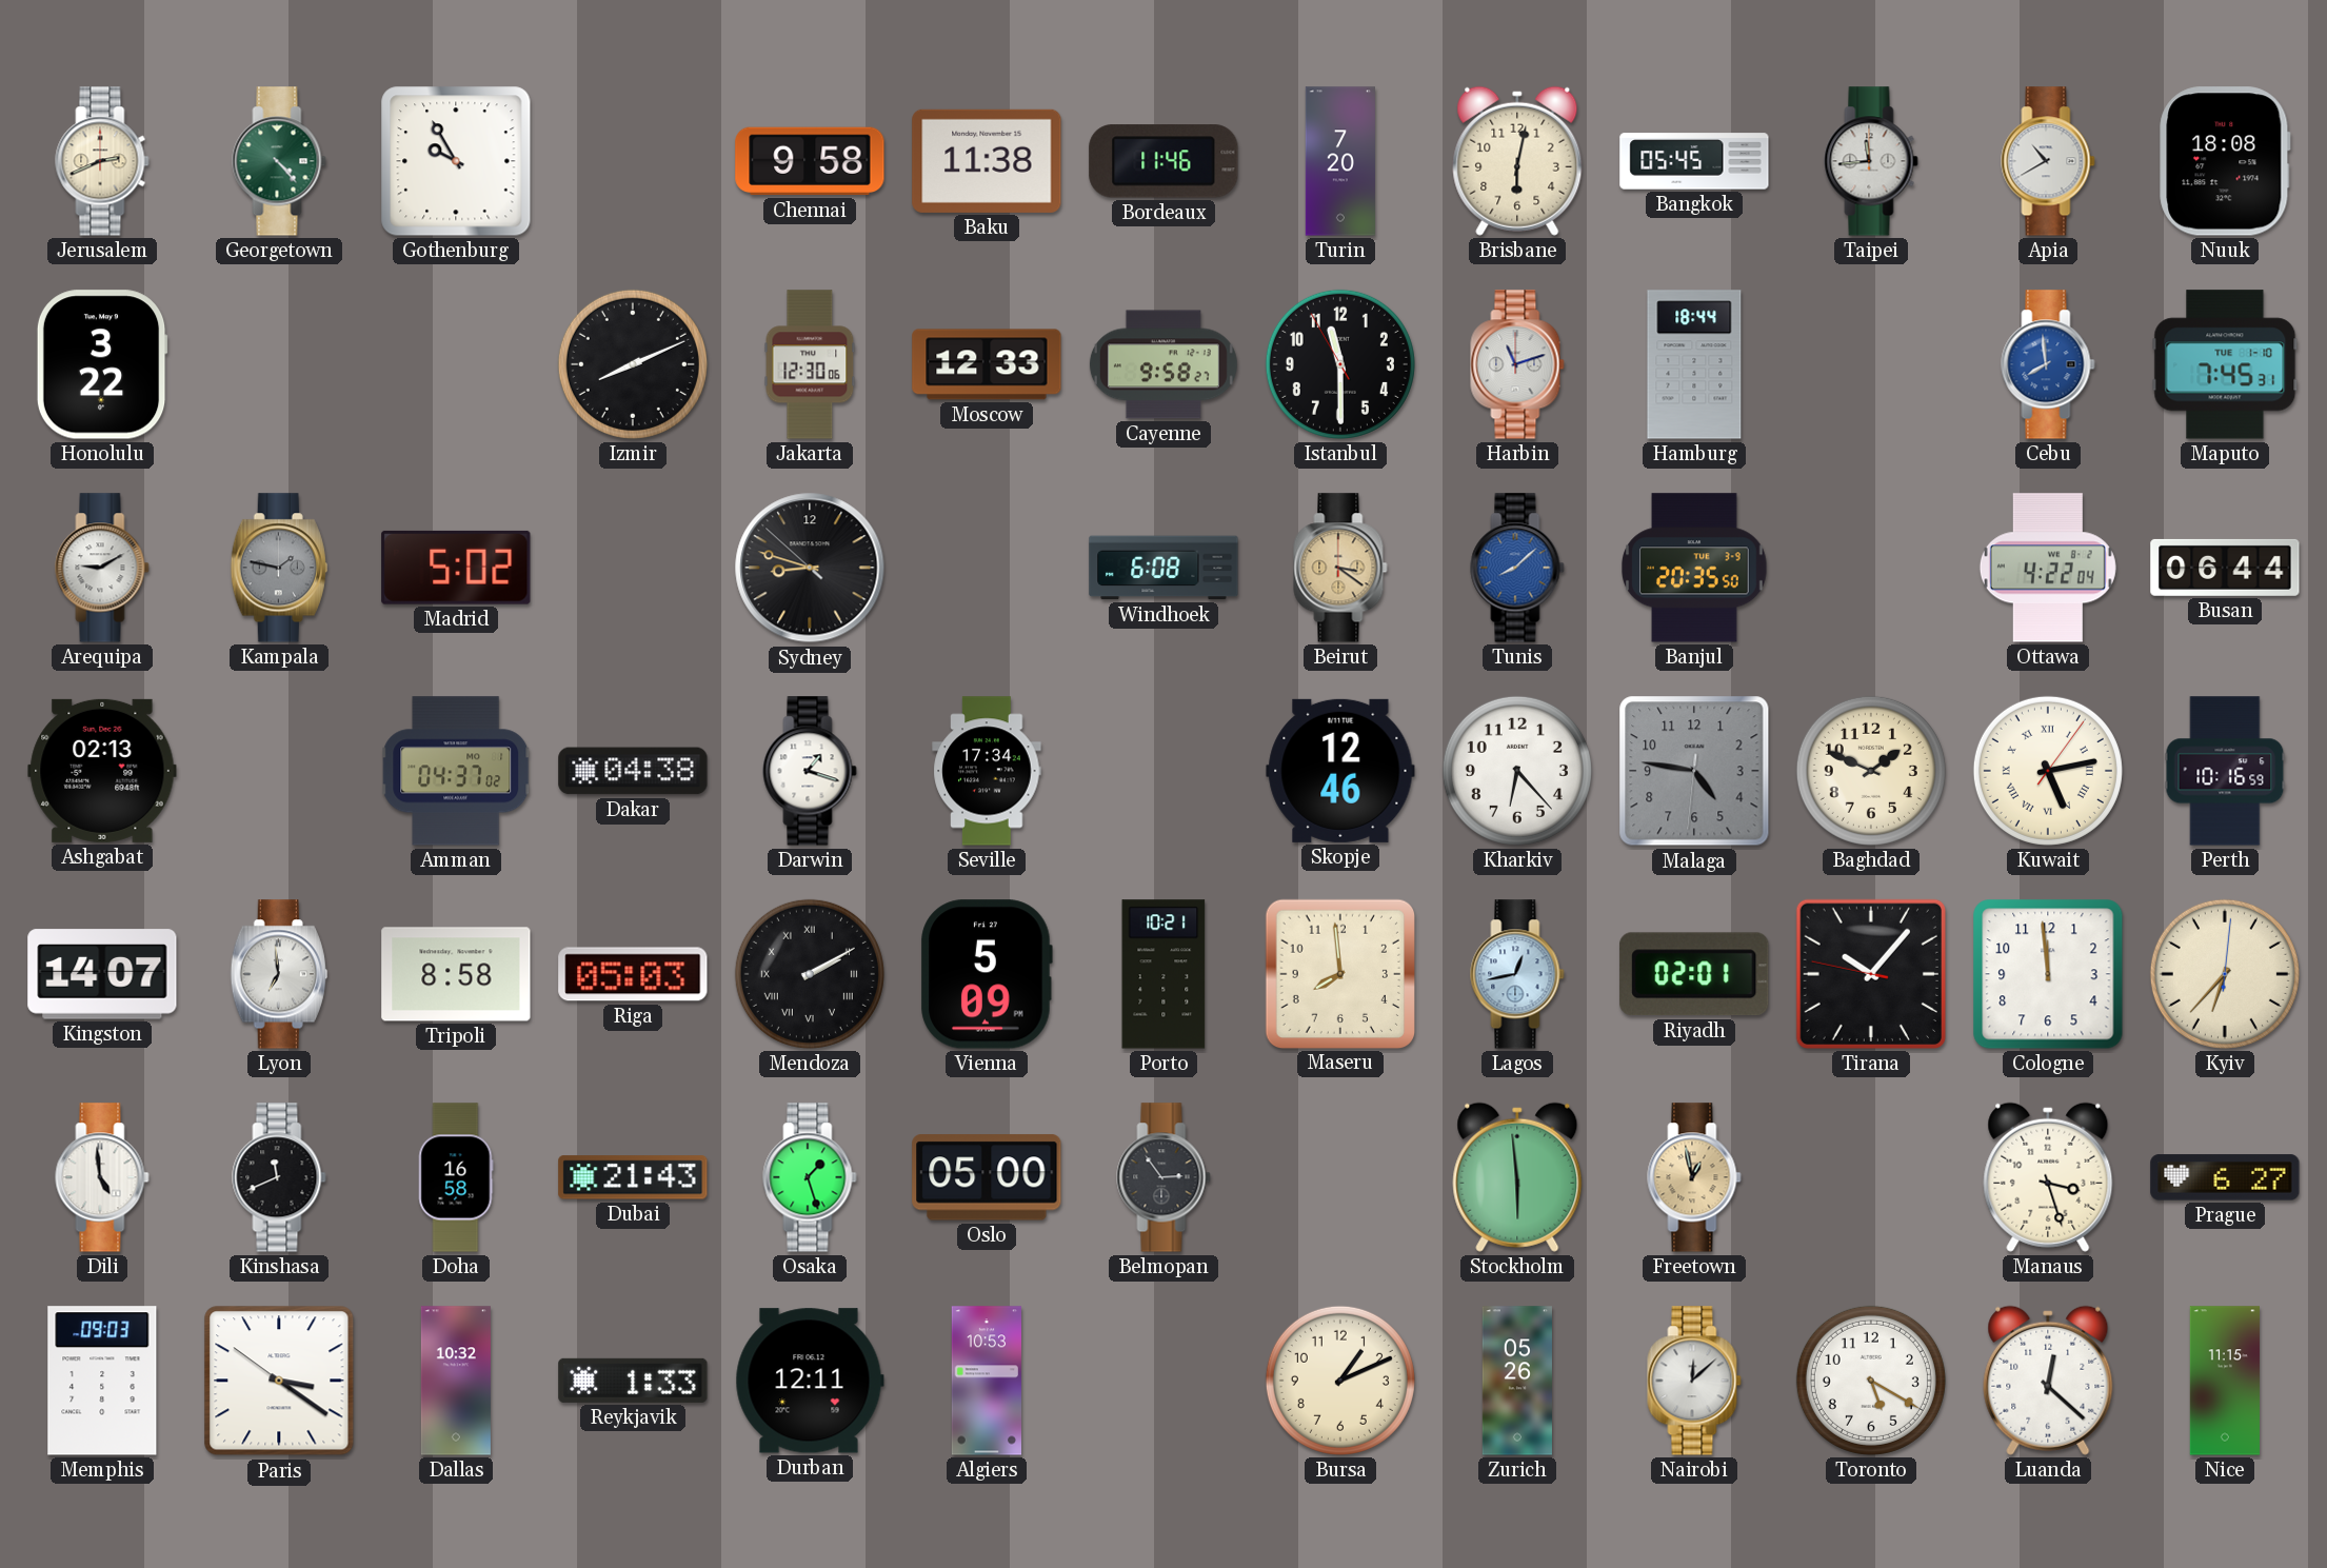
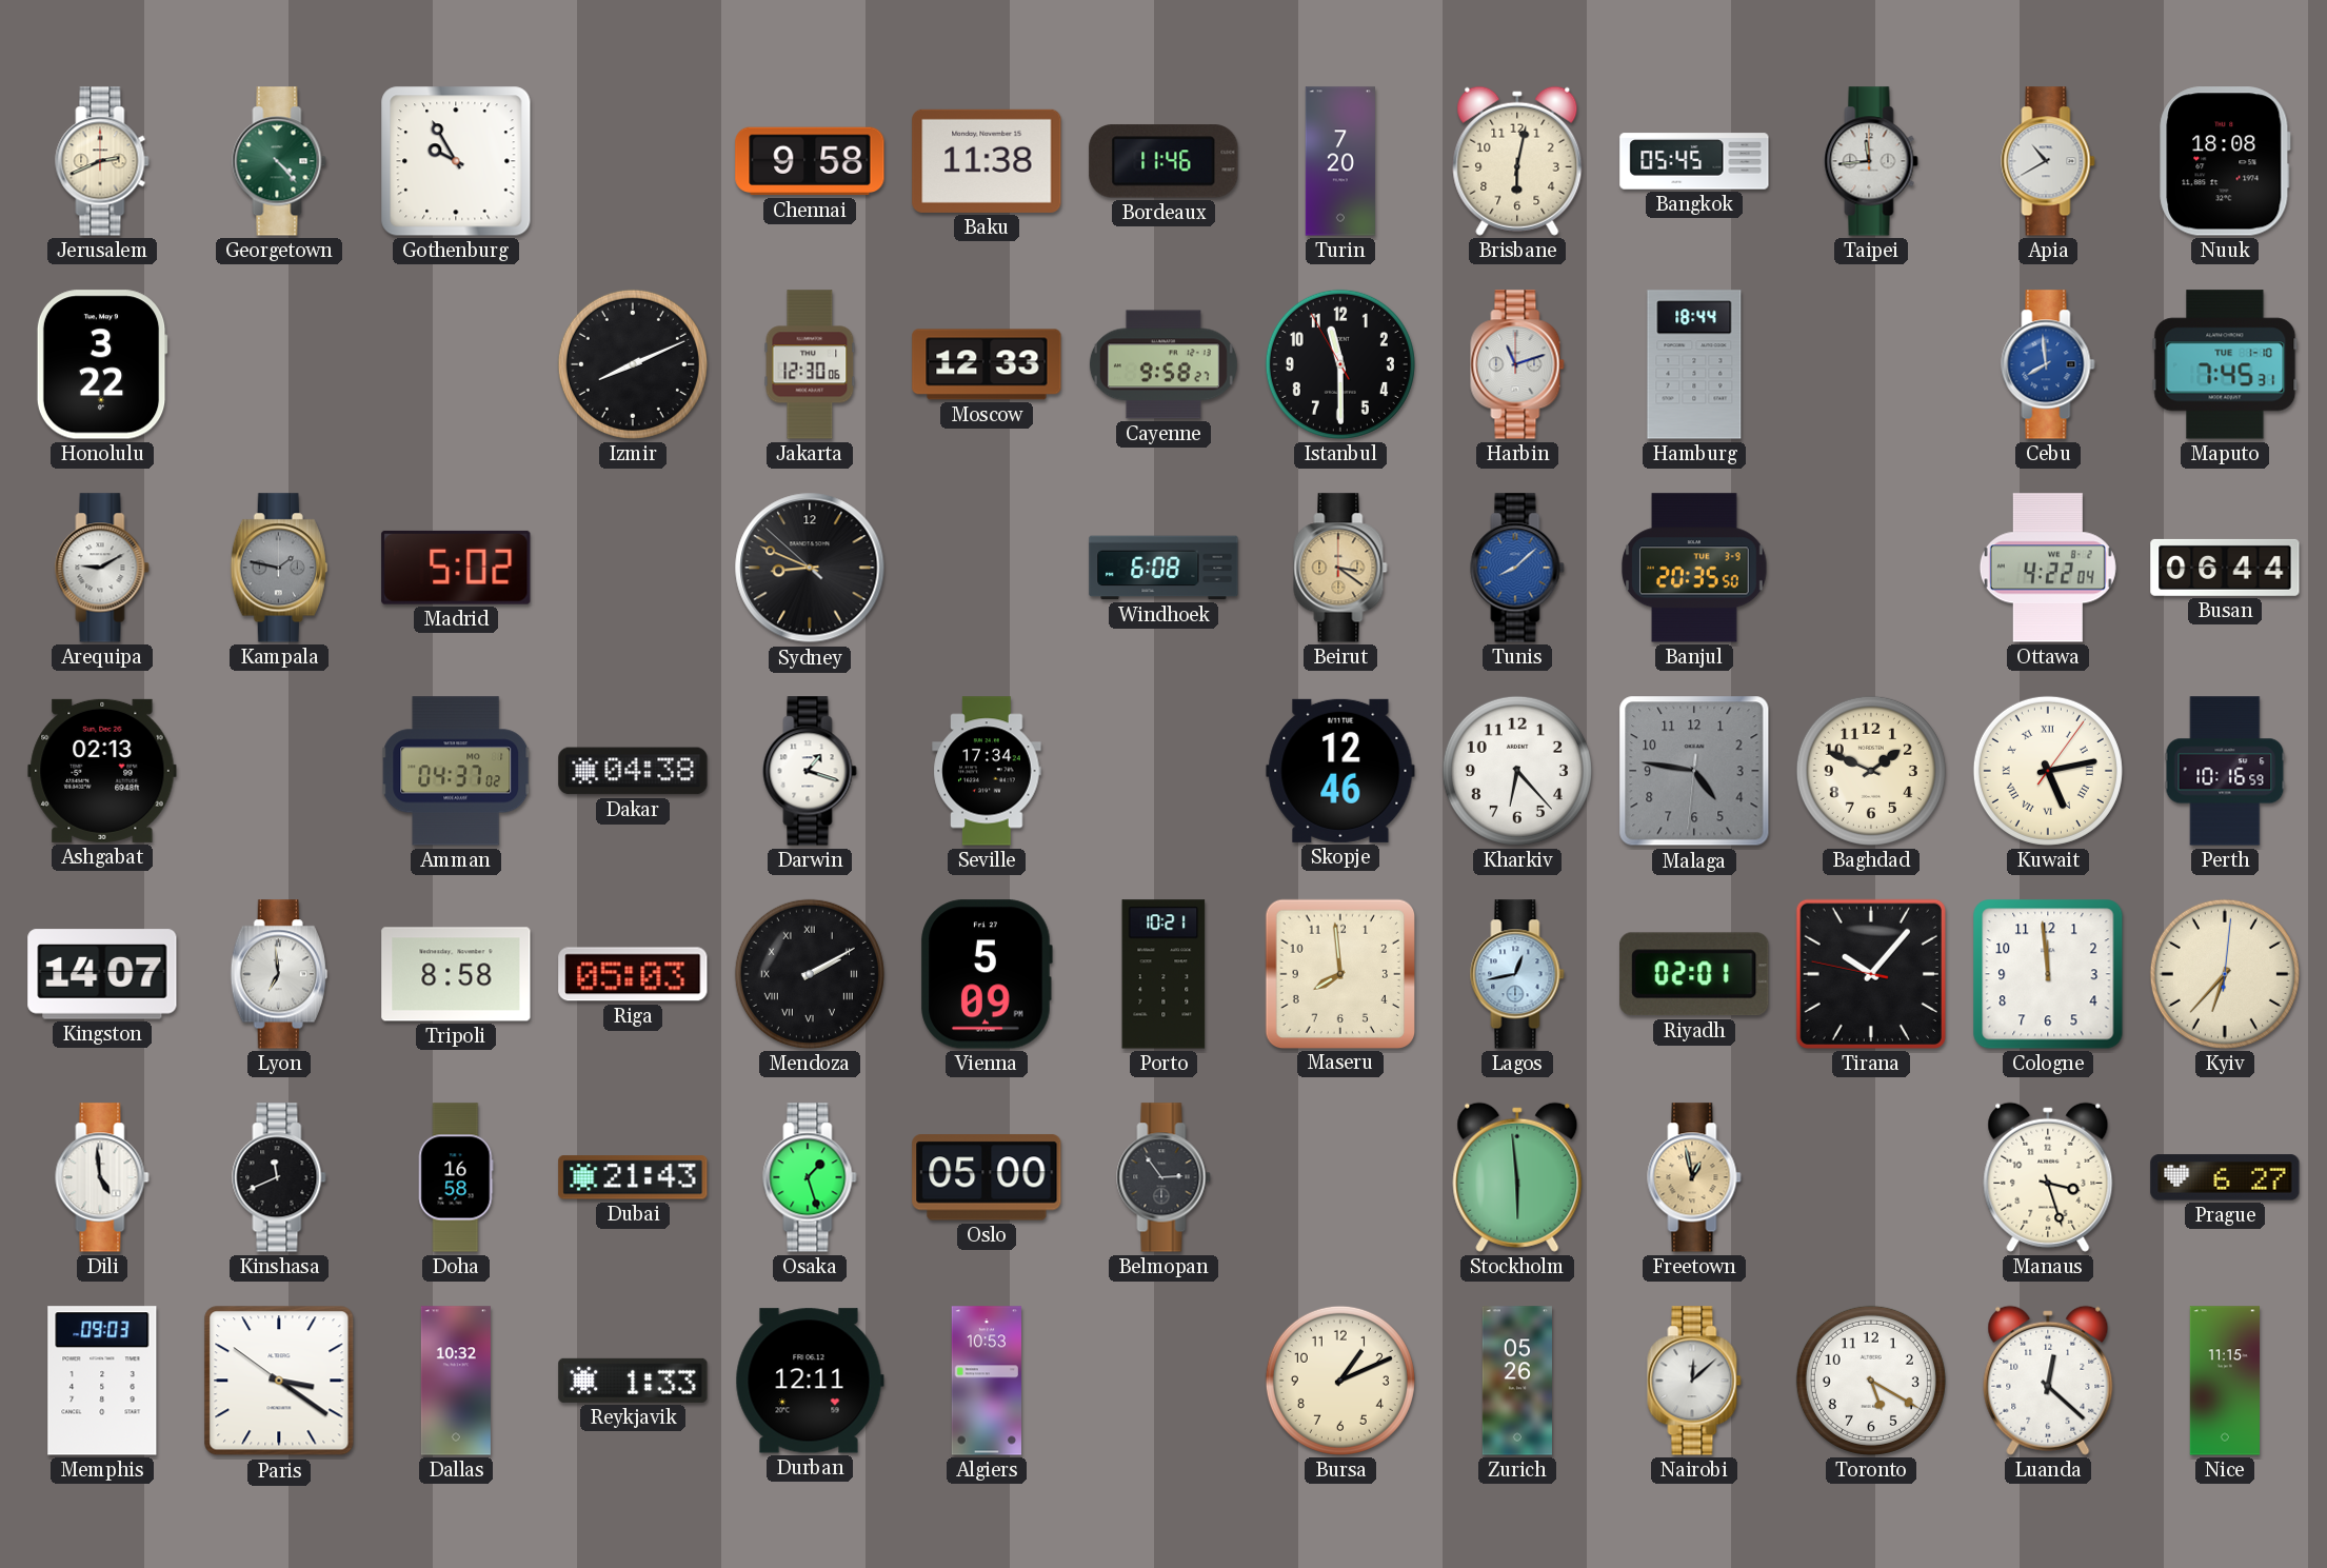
Sydney: 8:47 -> 8:48 (810, 568)
